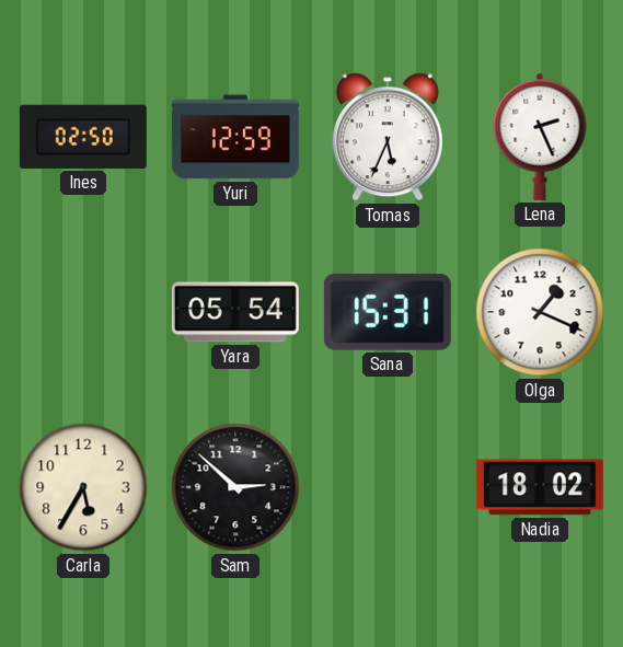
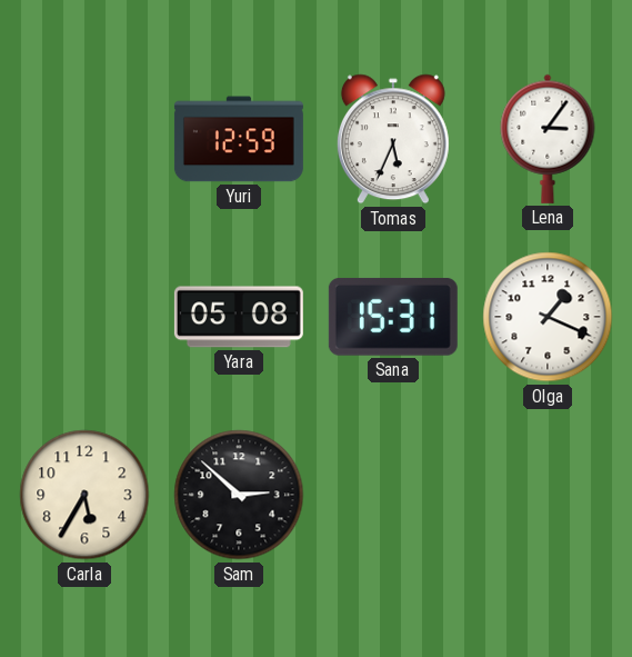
Ines: 02:50 -> none (83, 137)
Lena: 2:26 -> 3:06 (548, 139)
Yara: 05:54 -> 05:08 (239, 317)
Nadia: 18:02 -> none (540, 487)
